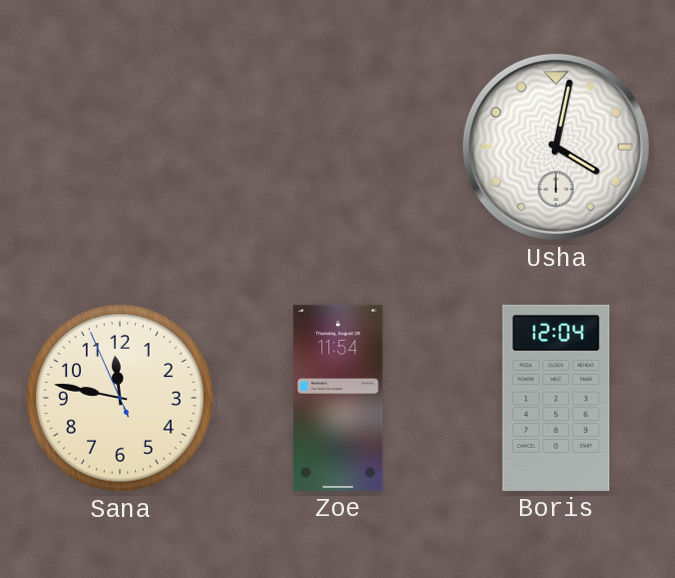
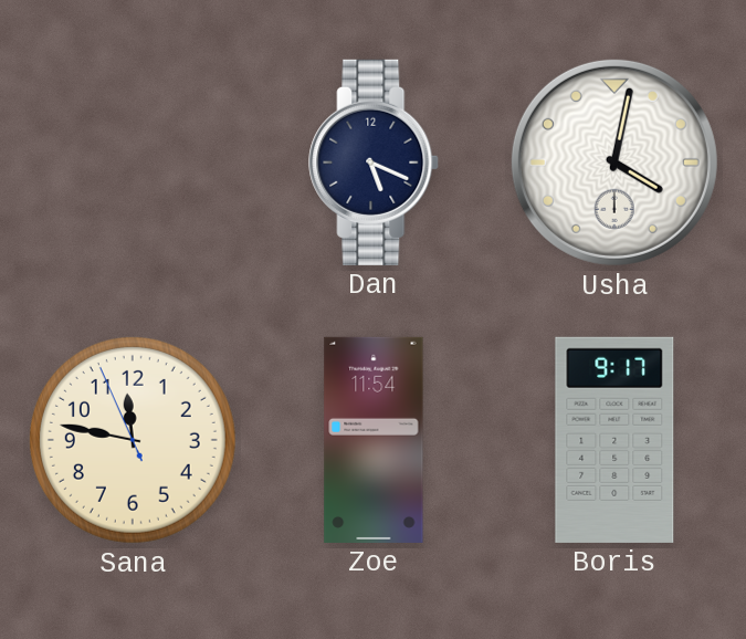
Dan: none -> 5:19 (375, 163)
Boris: 12:04 -> 9:17 (614, 440)
